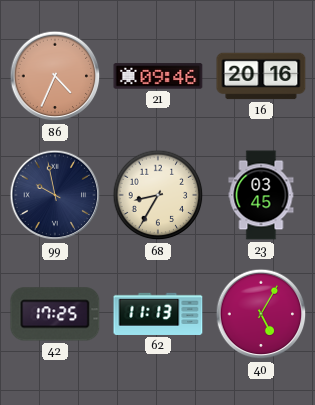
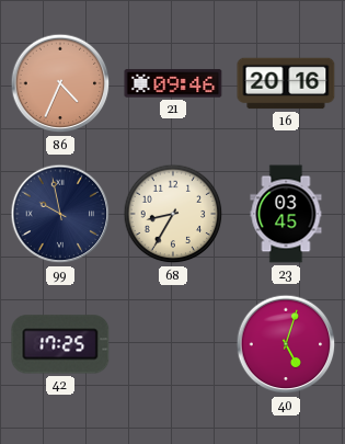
62: 11:13 -> none (158, 314)
40: 5:05 -> 5:03 (286, 344)
